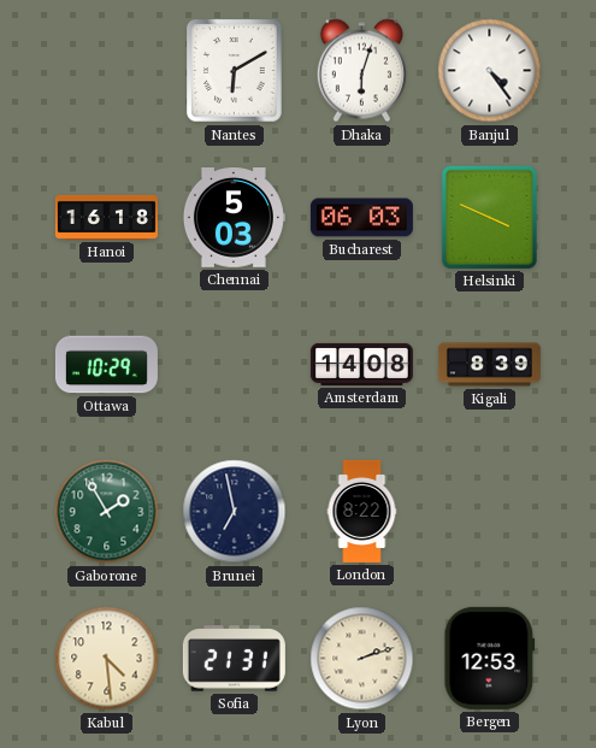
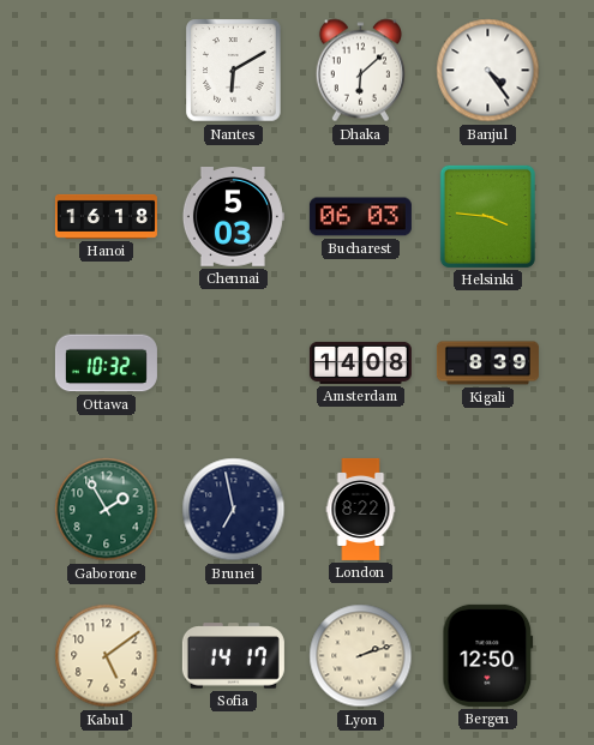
Dhaka: 6:03 -> 6:08 (360, 71)
Helsinki: 3:49 -> 3:46 (487, 216)
Ottawa: 10:29 -> 10:32 (106, 364)
Kabul: 4:29 -> 5:09 (107, 656)
Sofia: 21:31 -> 14:17 (233, 656)
Bergen: 12:53 -> 12:50 (488, 655)
